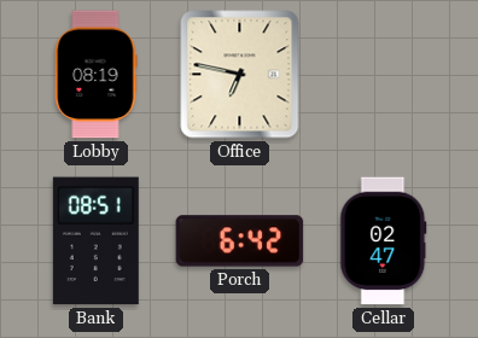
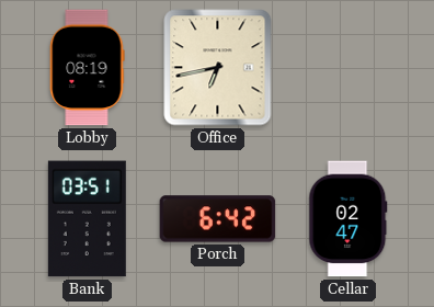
Office: 6:47 -> 6:43 (218, 68)
Bank: 08:51 -> 03:51 (87, 219)
